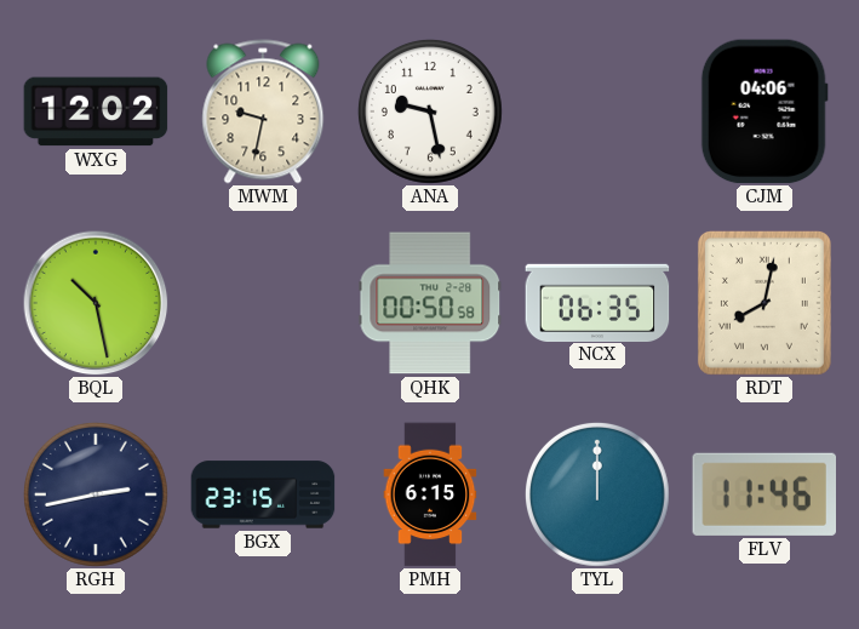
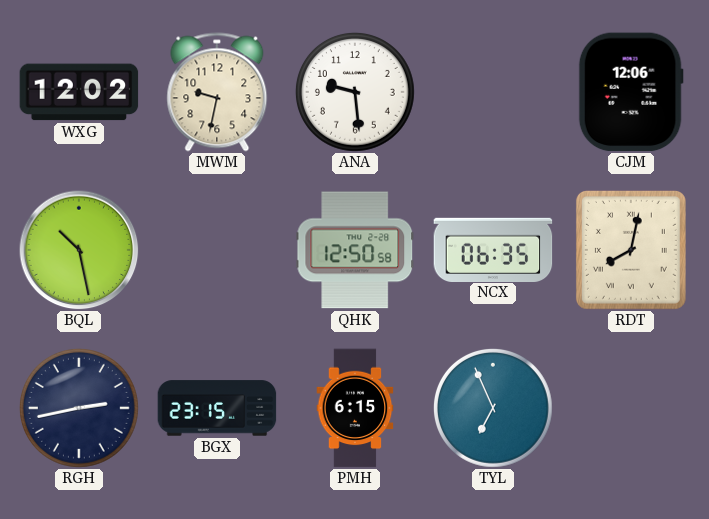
ANA: 9:28 -> 9:29 (355, 92)
CJM: 04:06 -> 12:06 (631, 92)
QHK: 00:50 -> 12:50 (355, 250)
TYL: 12:00 -> 6:56 (493, 408)
FLV: 11:46 -> none (763, 494)
